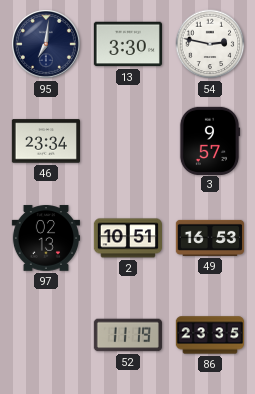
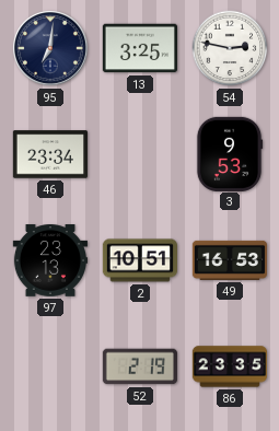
13: 3:30 -> 3:25 (139, 48)
3: 9:57 -> 9:53 (230, 153)
97: 02:13 -> 23:13 (49, 260)
52: 11:19 -> 2:19 (140, 366)
